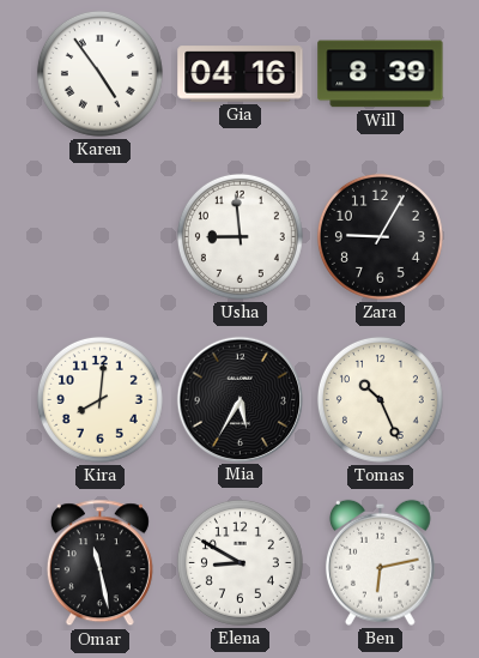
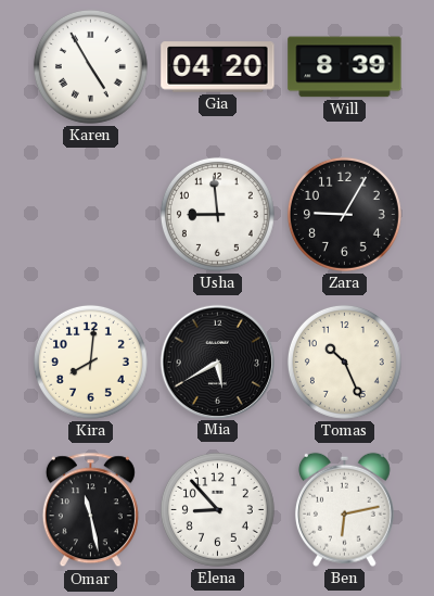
Karen: 4:54 -> 4:55 (90, 66)
Gia: 04:16 -> 04:20 (218, 67)
Mia: 5:35 -> 5:40 (217, 362)
Elena: 8:50 -> 8:53 (217, 509)
